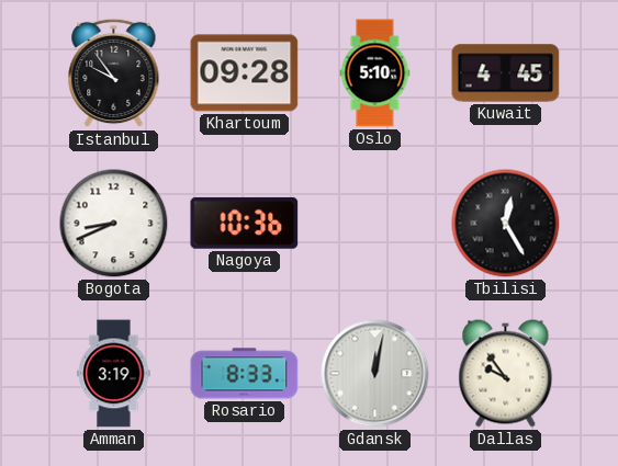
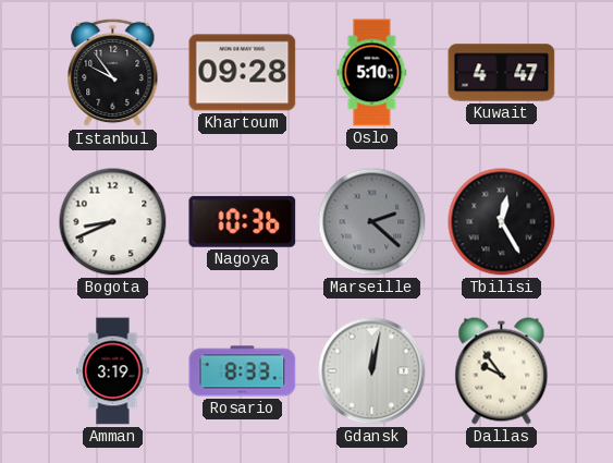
Kuwait: 4:45 -> 4:47 (502, 73)
Marseille: none -> 2:22 (372, 222)
